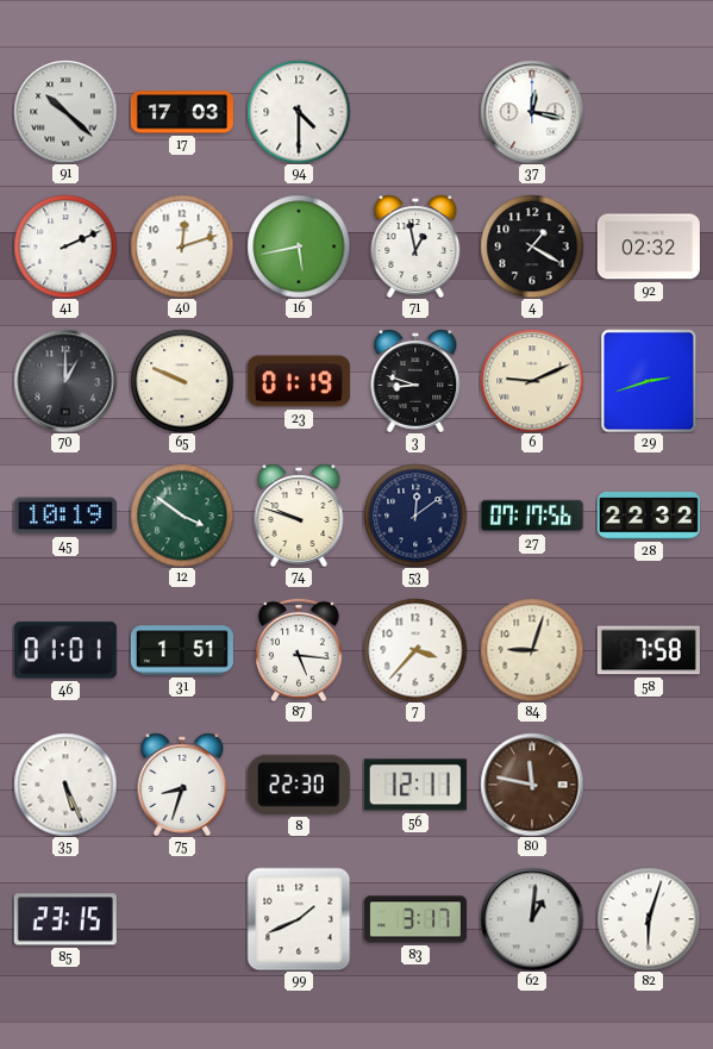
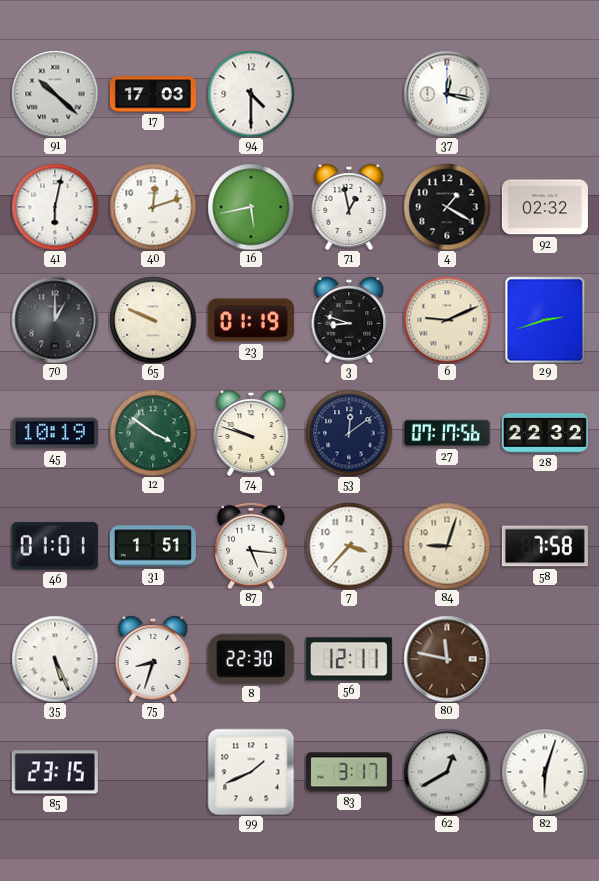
41: 2:11 -> 6:02 (55, 207)
62: 1:01 -> 12:40 (447, 772)
